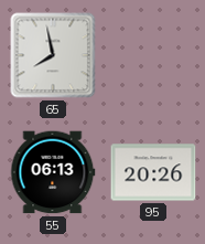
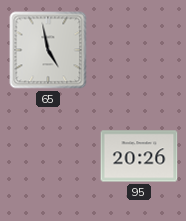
65: 7:58 -> 4:58 (48, 50)
55: 06:13 -> none (53, 172)
